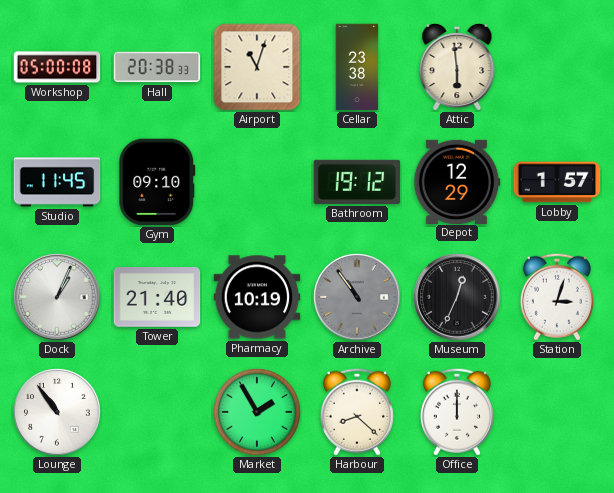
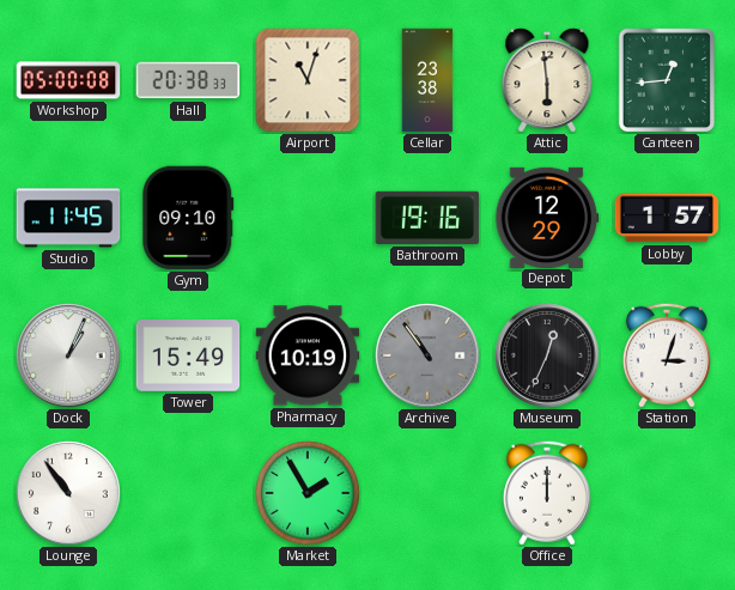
Canteen: none -> 12:44 (666, 80)
Bathroom: 19:12 -> 19:16 (427, 218)
Tower: 21:40 -> 15:49 (188, 357)
Harbour: 8:22 -> none (357, 412)
